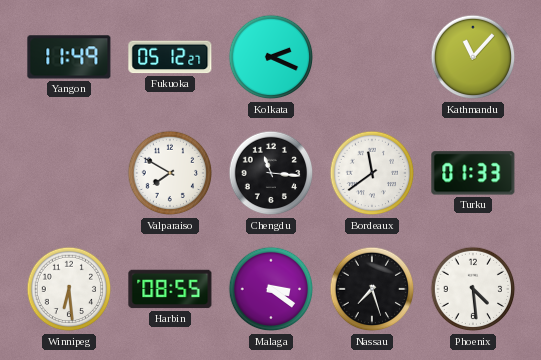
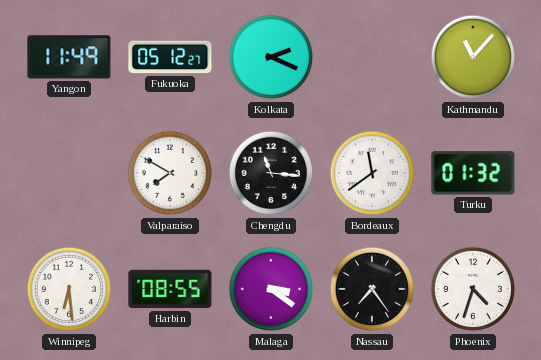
Turku: 01:33 -> 01:32 (473, 173)
Nassau: 7:27 -> 7:24 (372, 289)
Phoenix: 4:29 -> 4:33 (473, 289)
